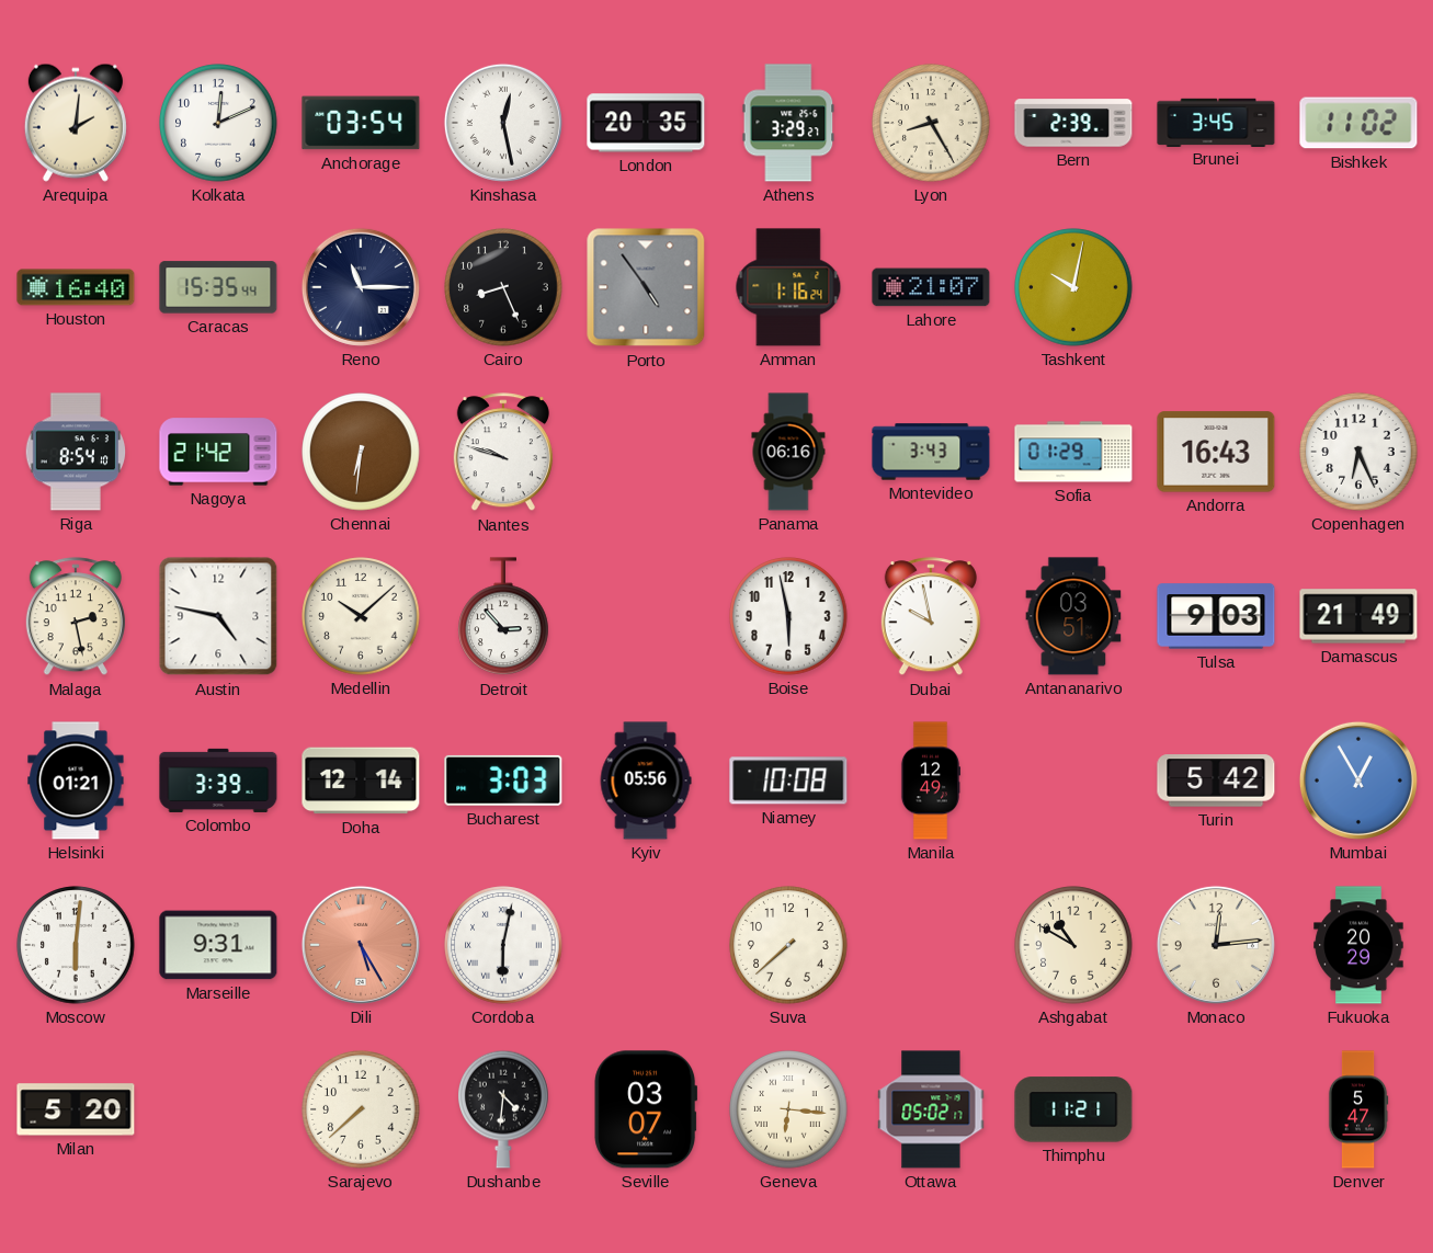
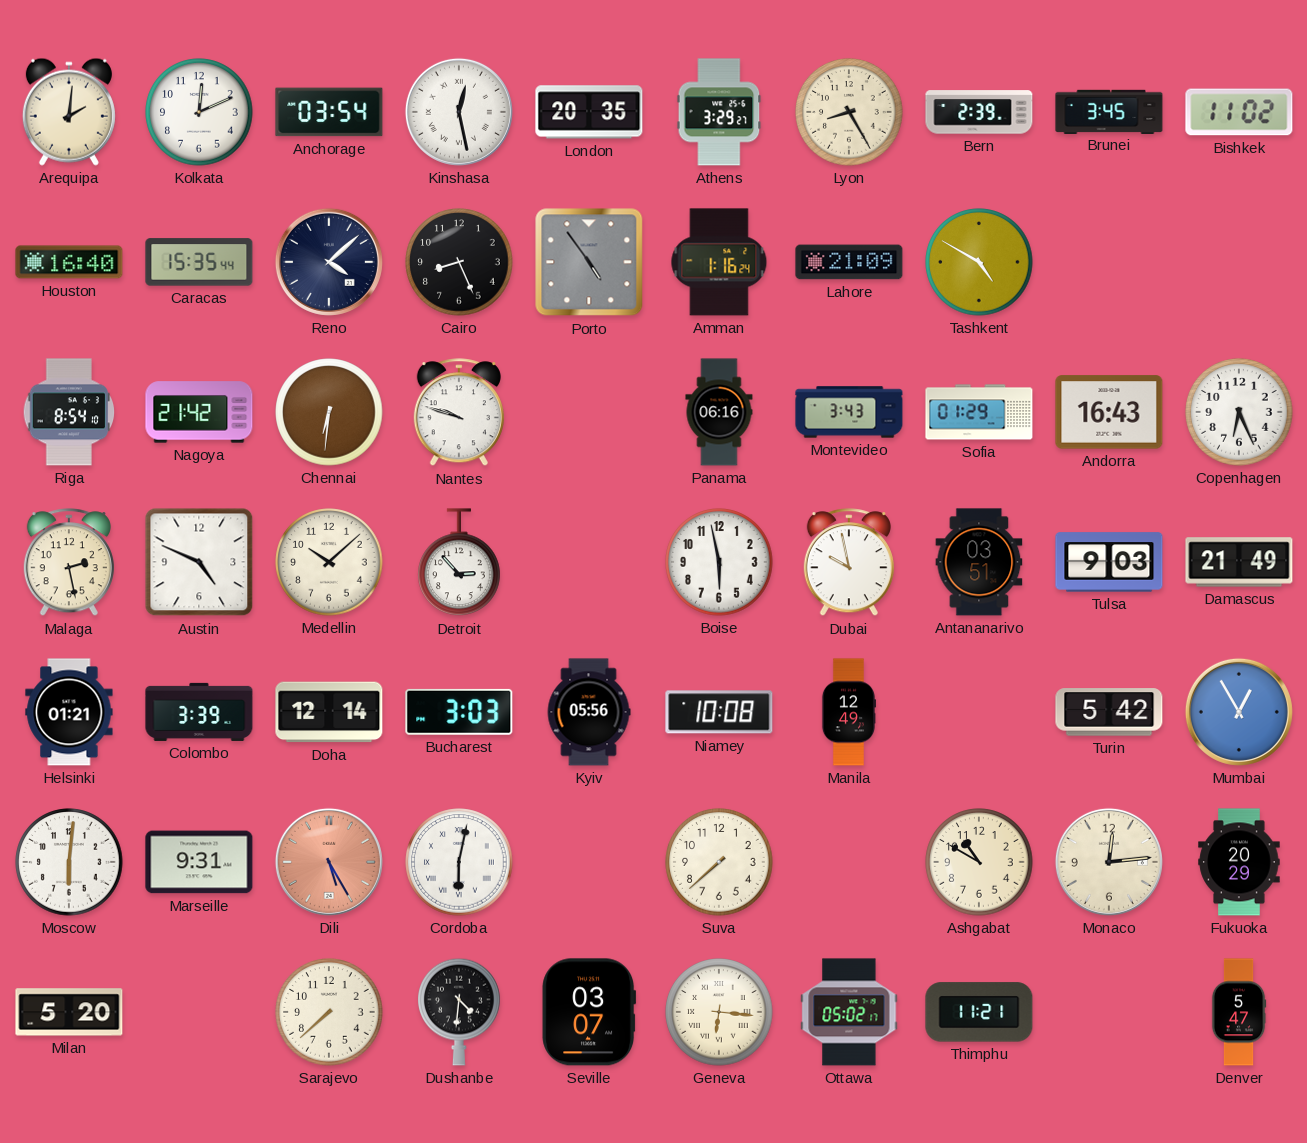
Reno: 11:15 -> 4:08 (329, 262)
Lahore: 21:07 -> 21:09 (849, 262)
Tashkent: 10:02 -> 4:50 (979, 262)
Austin: 4:47 -> 4:49 (199, 562)
